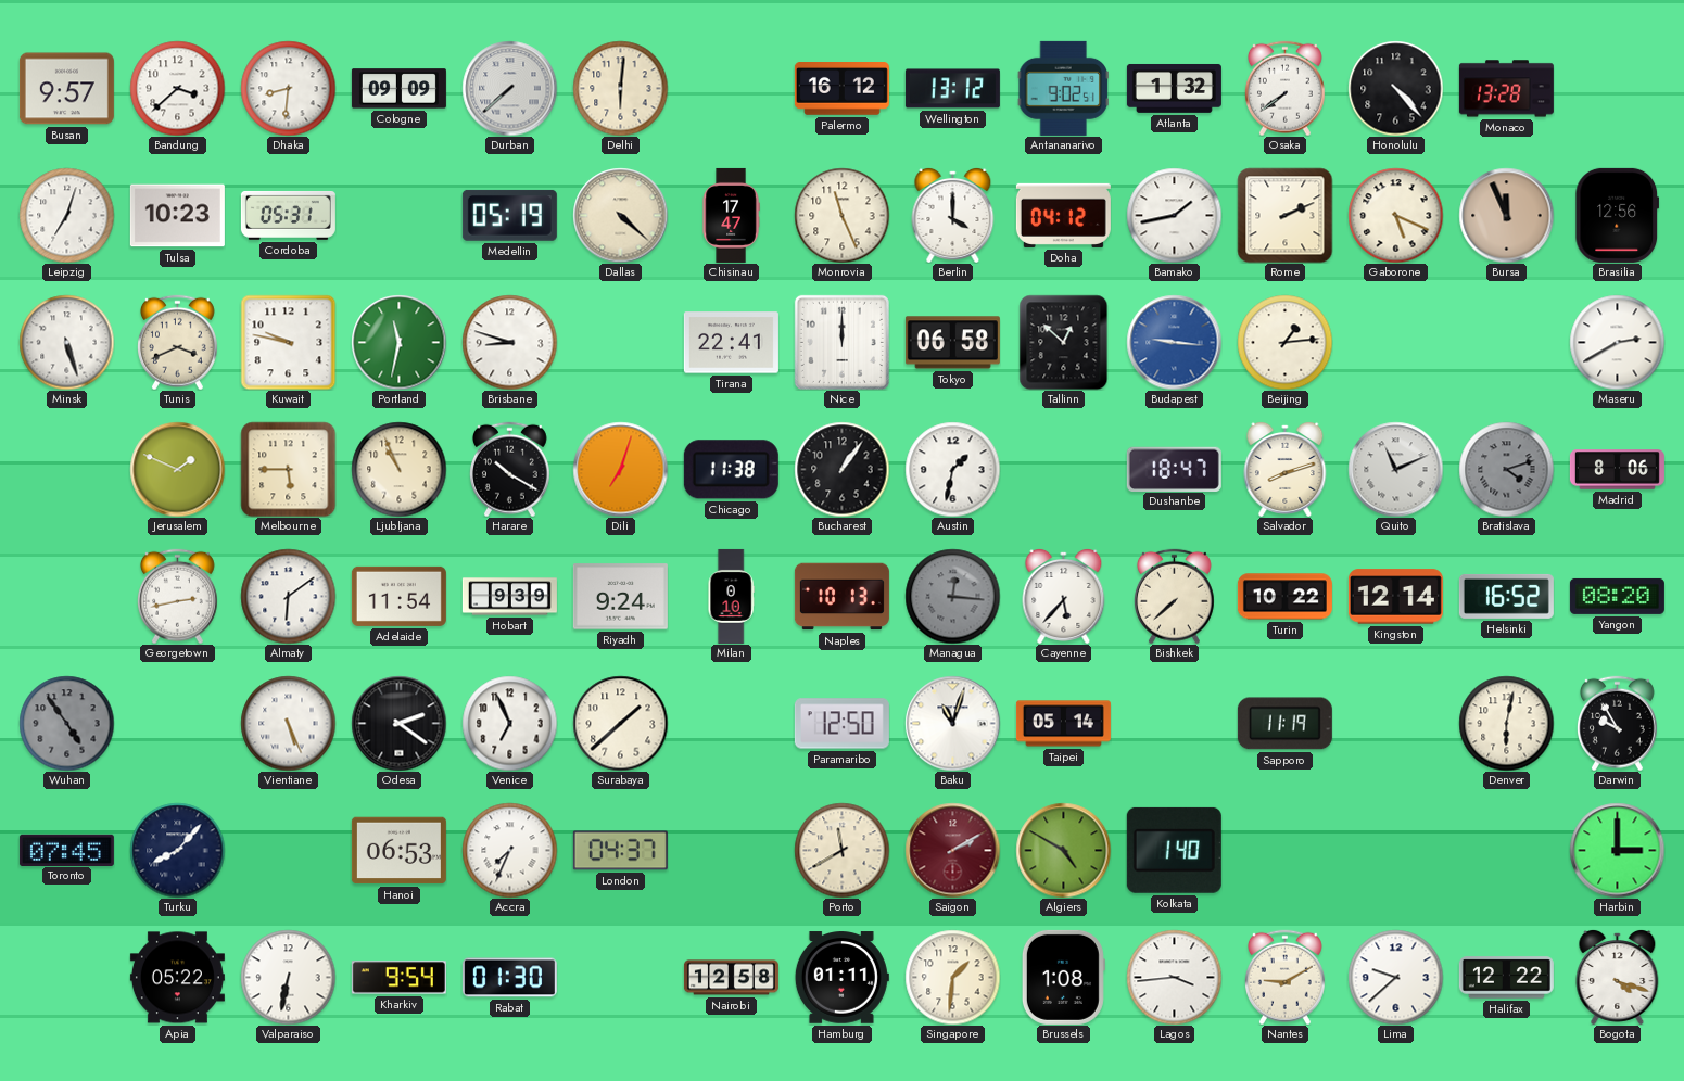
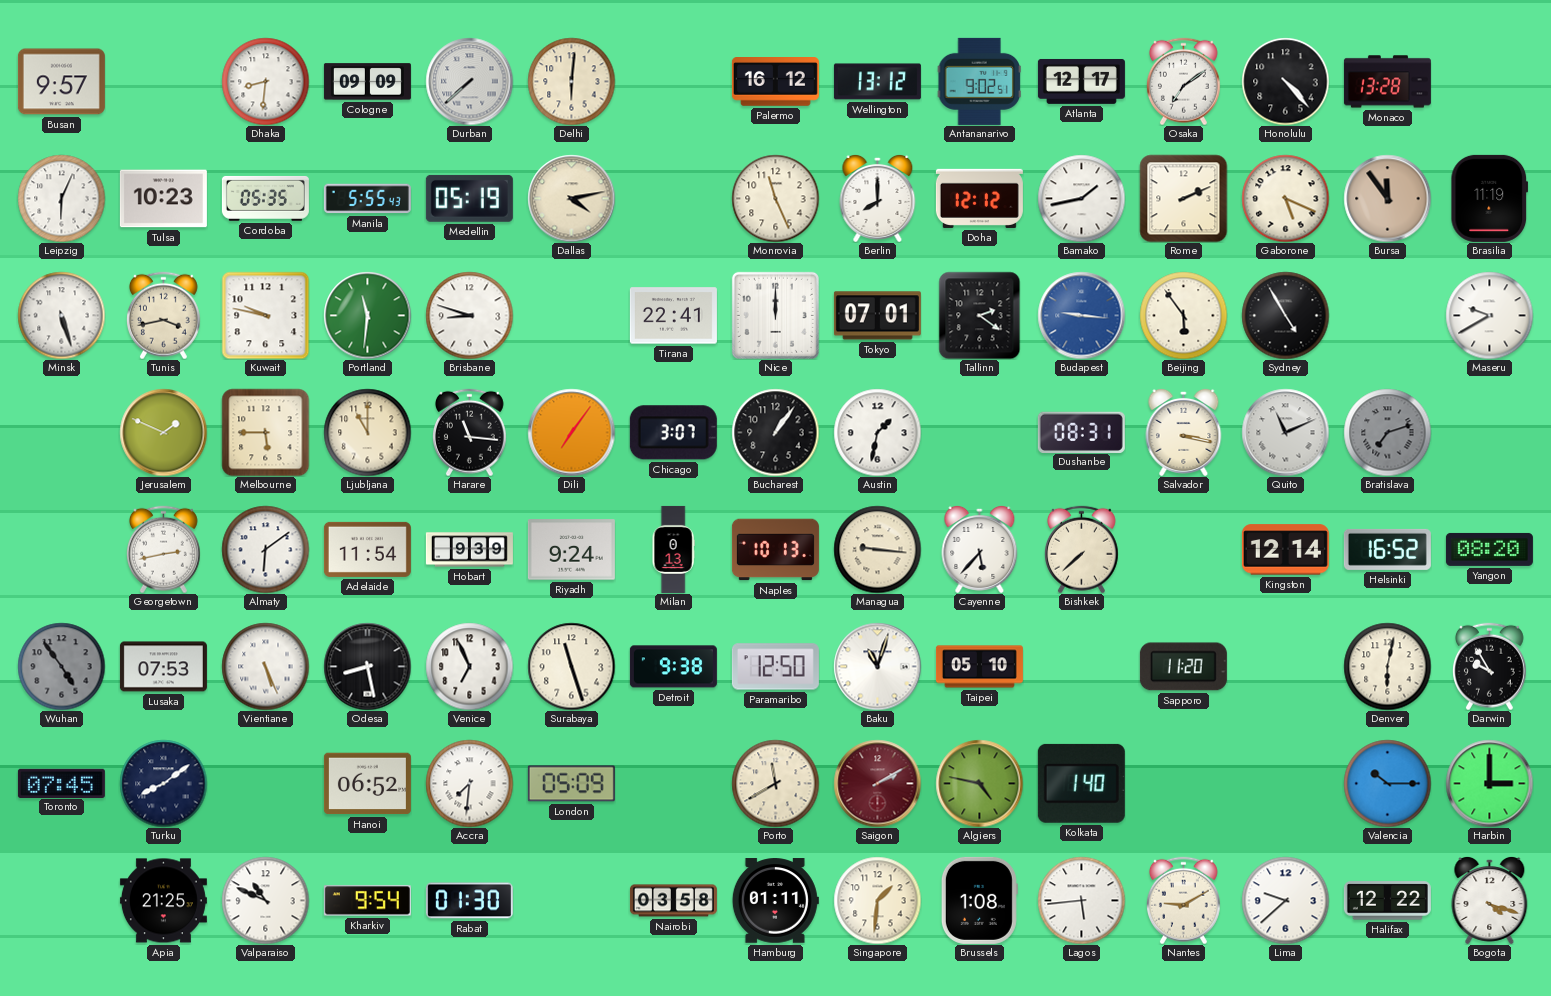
Bandung: 3:38 -> none (177, 88)
Atlanta: 1:32 -> 12:17 (1081, 82)
Osaka: 7:39 -> 7:09 (1183, 81)
Leipzig: 7:03 -> 6:04 (61, 198)
Cordoba: 05:31 -> 05:35 (265, 198)
Manila: none -> 5:55 (367, 199)
Dallas: 4:22 -> 4:13 (571, 198)
Chisinau: 17:47 -> none (731, 215)
Berlin: 4:00 -> 8:00 (878, 198)
Doha: 04:12 -> 12:12 (979, 198)
Bursa: 11:56 -> 11:54 (1387, 198)
Brasilia: 12:56 -> 11:19 (1490, 198)
Tunis: 3:41 -> 3:43 (163, 315)
Portland: 11:32 -> 11:31 (367, 315)
Tokyo: 06:58 -> 07:01 (877, 316)
Tallinn: 12:52 -> 2:21 (980, 315)
Beijing: 1:14 -> 5:54 (1183, 315)
Sydney: none -> 4:55 (1285, 315)
Maseru: 2:40 -> 9:40 (1489, 315)
Ljubljana: 10:56 -> 11:00 (367, 432)
Harare: 10:20 -> 11:16 (469, 432)
Dili: 7:03 -> 7:06 (571, 432)
Chicago: 11:38 -> 3:07 (673, 433)
Dushanbe: 18:47 -> 08:31 (1081, 432)
Salvador: 8:12 -> 3:17 (1184, 432)
Bratislava: 4:12 -> 7:12 (1387, 432)
Madrid: 8:06 -> none (1617, 470)
Milan: 0:10 -> 0:13 (673, 549)
Managua: 12:16 -> 9:16 (877, 549)
Managua dial: grey -> cream (877, 549)
Turin: 10:22 -> none (1284, 597)
Lusaka: none -> 07:53 (163, 667)
Odesa: 2:21 -> 8:28 (367, 666)
Surabaya: 1:38 -> 11:27 (571, 666)
Detroit: none -> 9:38 (673, 667)
Taipei: 05:14 -> 05:10 (979, 667)
Sapporo: 11:19 -> 11:20 (1183, 667)
Turku: 8:07 -> 8:09 (163, 783)
Hanoi: 06:53 -> 06:52 (367, 784)
Accra: 7:34 -> 7:31 (469, 783)
London: 04:37 -> 05:09 (571, 784)
Algiers: 4:50 -> 4:47 (979, 783)
Valencia: none -> 10:15 (1387, 783)
Apia: 05:22 -> 21:25 (163, 901)
Valparaiso: 6:32 -> 10:49 (265, 900)
Nairobi: 12:58 -> 03:58 (673, 901)
Lagos: 3:44 -> 5:44 (1081, 900)
